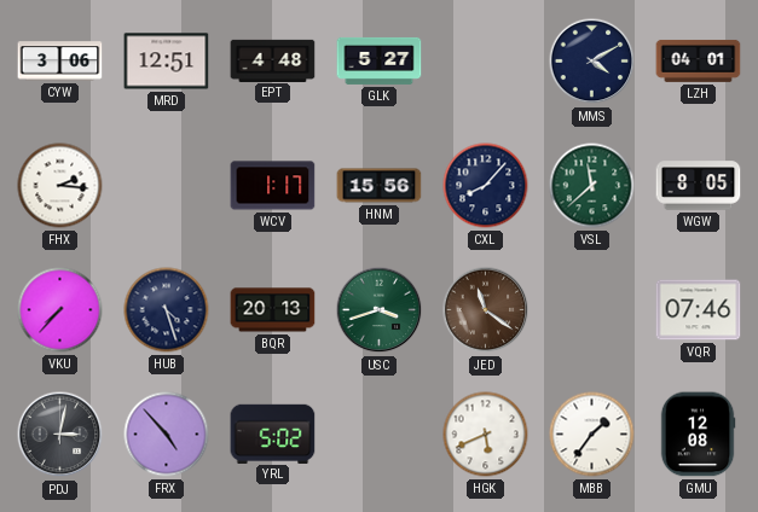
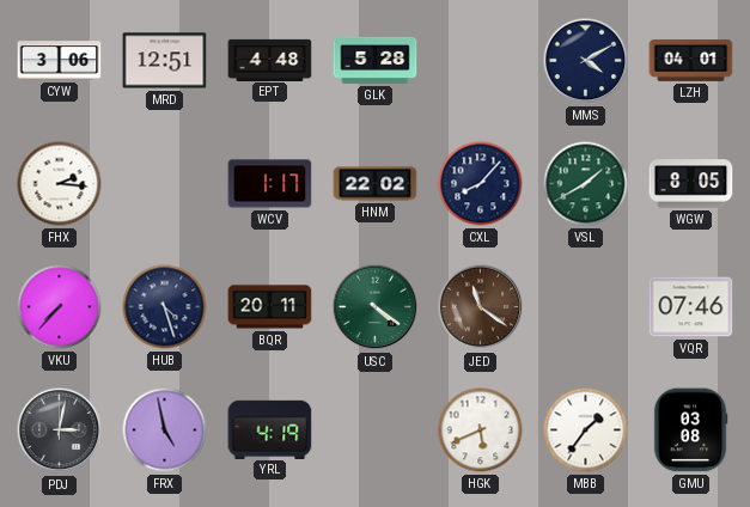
GLK: 5:27 -> 5:28 (376, 60)
HNM: 15:56 -> 22:02 (376, 184)
VSL: 11:38 -> 1:40 (586, 184)
BQR: 20:13 -> 20:11 (270, 307)
USC: 3:42 -> 4:21 (376, 307)
FRX: 4:53 -> 4:58 (165, 430)
YRL: 5:02 -> 4:19 (270, 429)
GMU: 12:08 -> 03:08 (690, 430)
